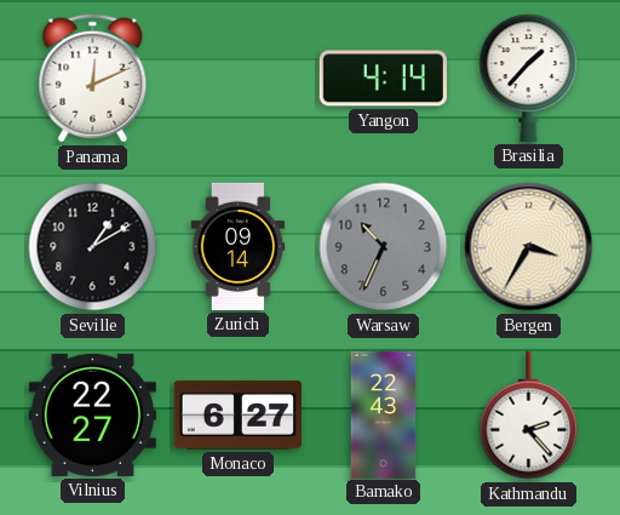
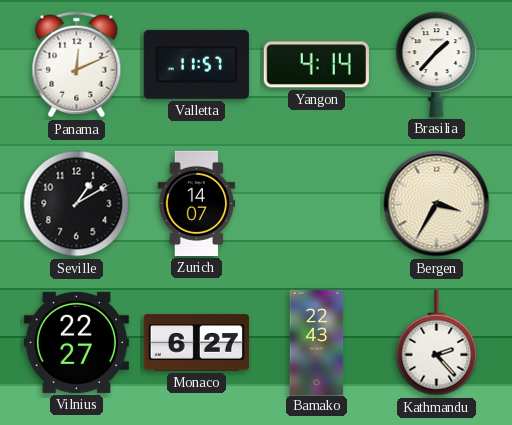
Valletta: none -> 11:57 (196, 64)
Zurich: 09:14 -> 14:07 (197, 203)
Warsaw: 10:34 -> none (384, 247)
